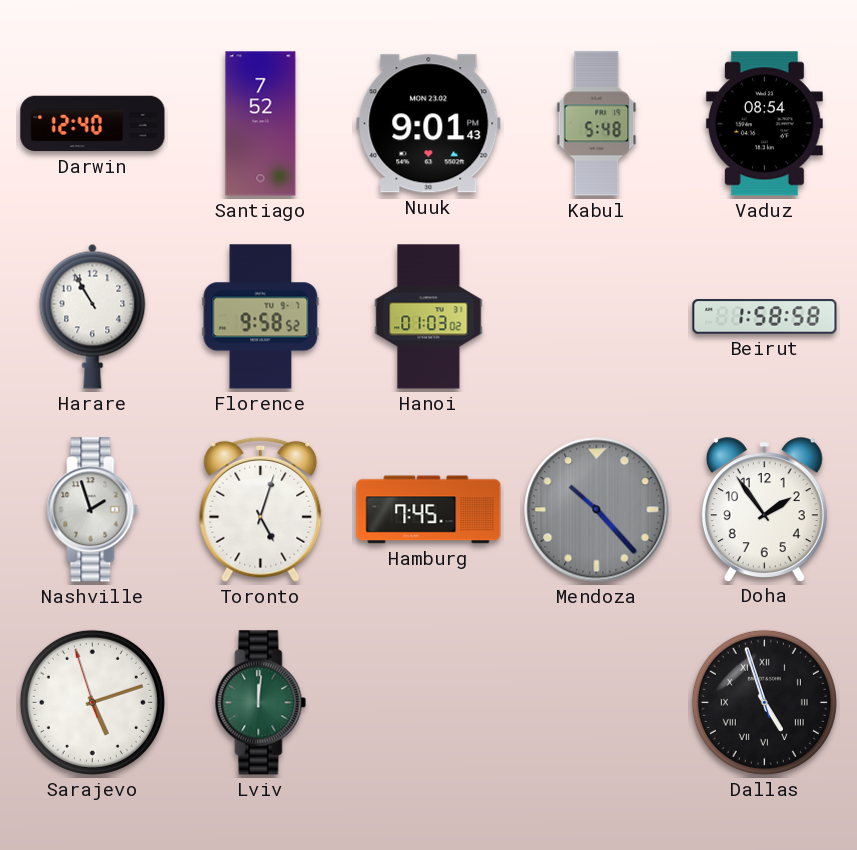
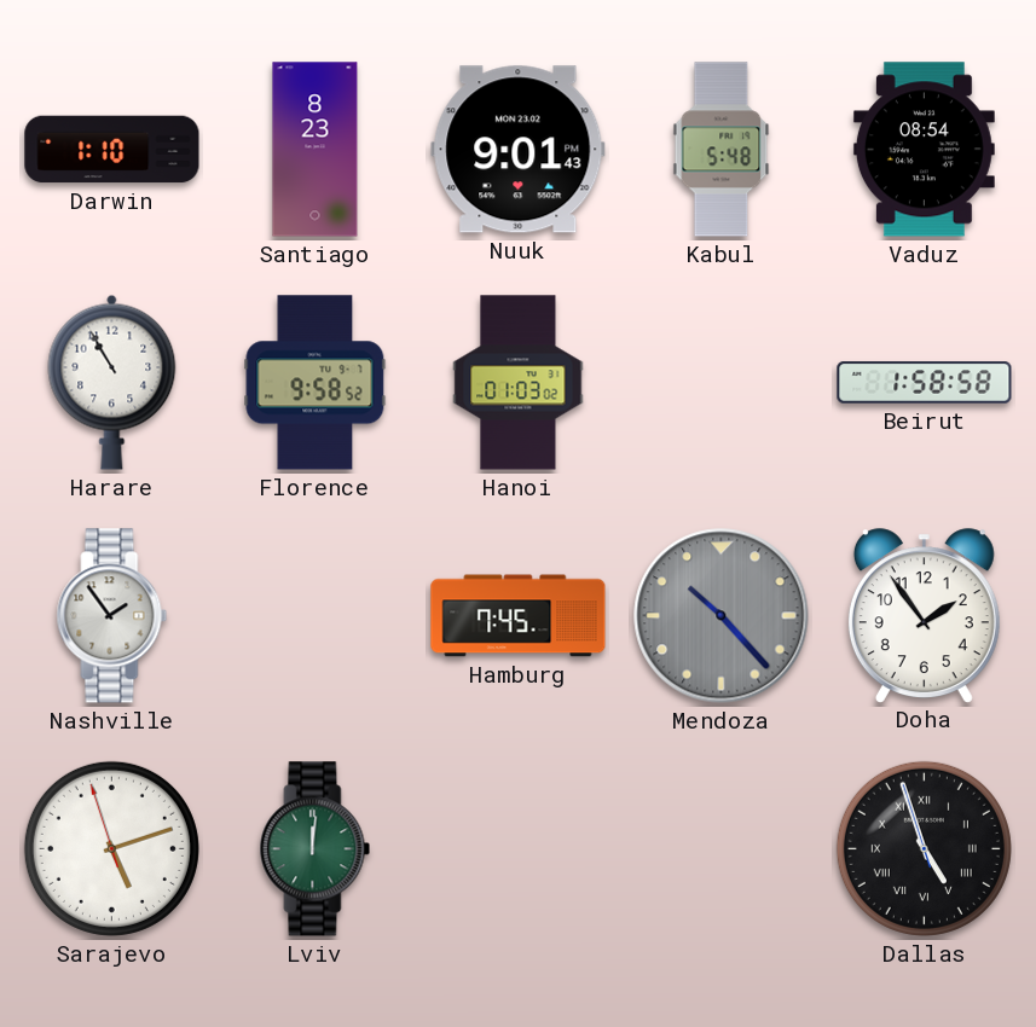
Darwin: 12:40 -> 1:10 (112, 150)
Santiago: 7:52 -> 8:23 (316, 150)
Nashville: 1:57 -> 1:54 (112, 616)
Toronto: 5:03 -> none (261, 509)
